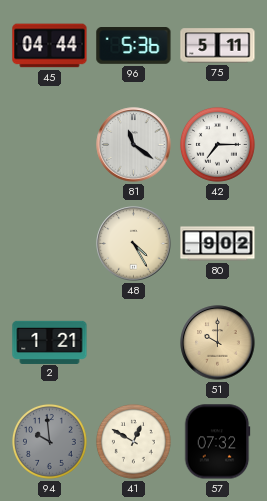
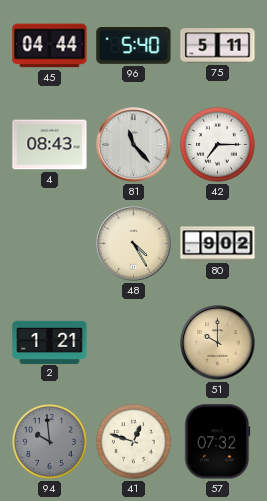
96: 5:36 -> 5:40 (134, 46)
4: none -> 08:43 (50, 145)
81: 11:21 -> 11:23 (134, 145)
41: 12:50 -> 12:48 (133, 441)
